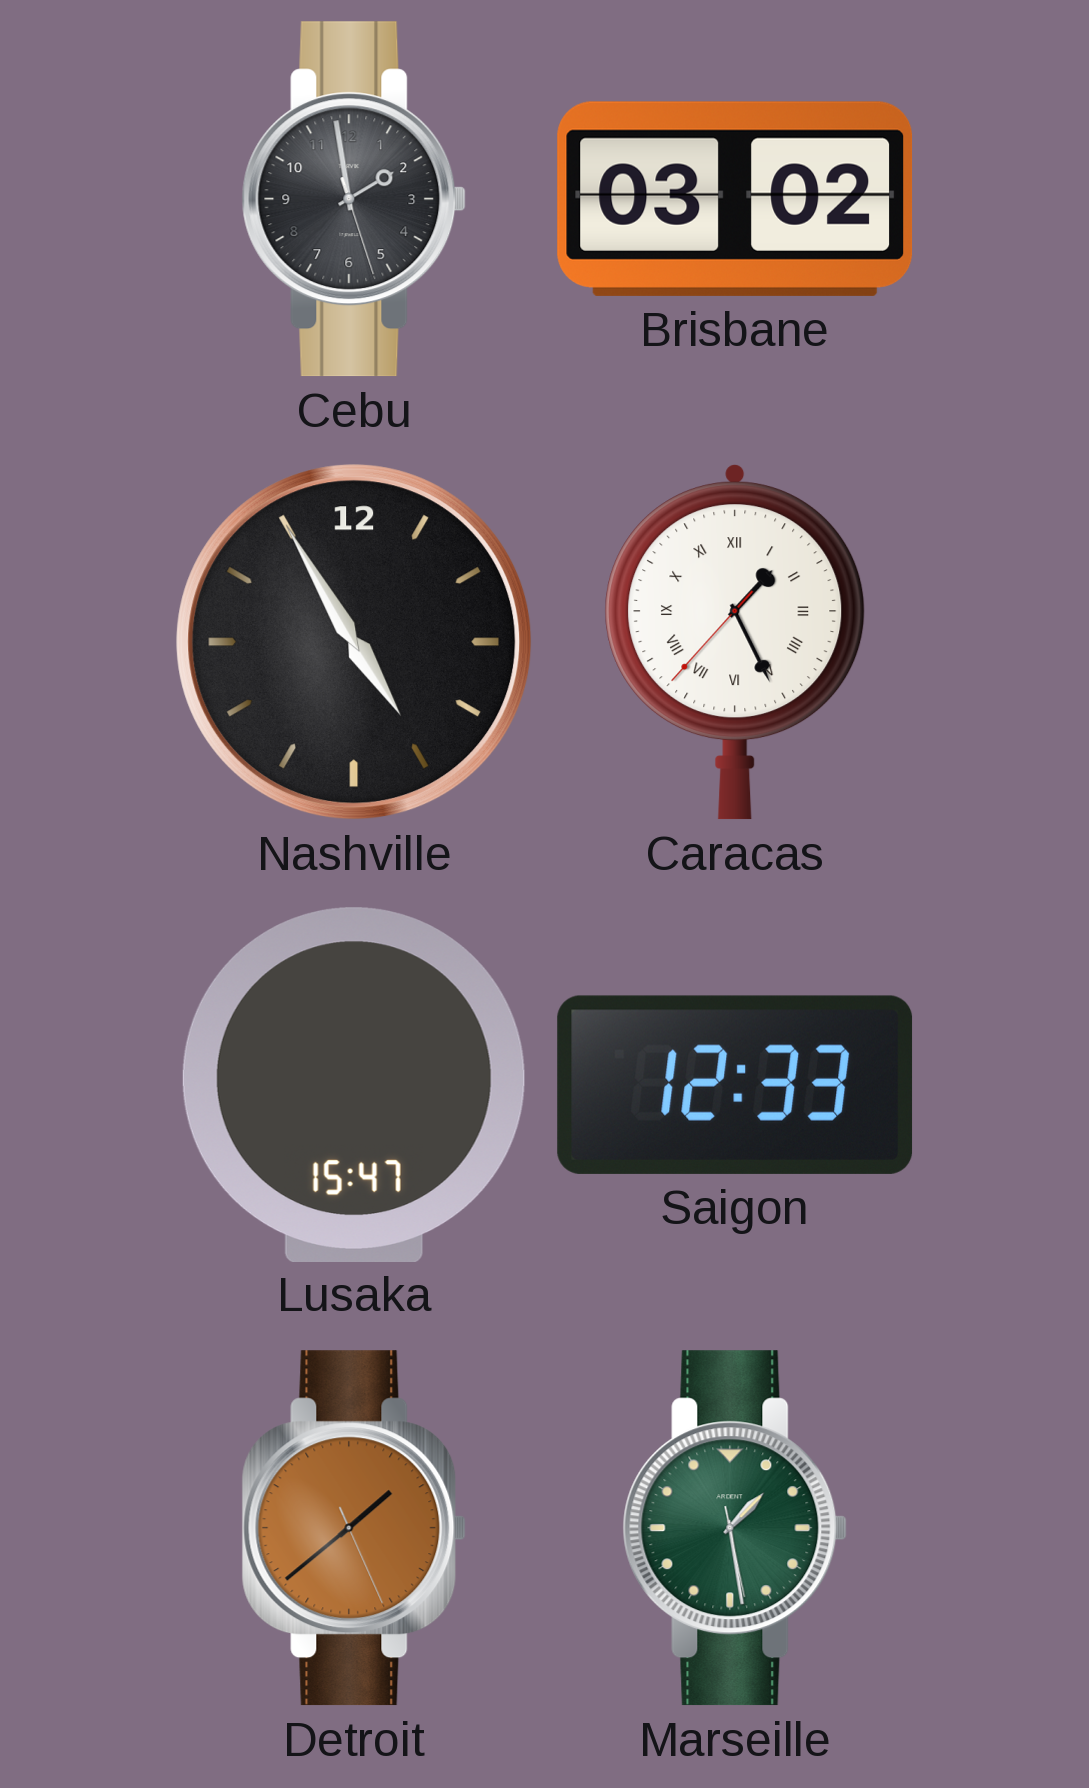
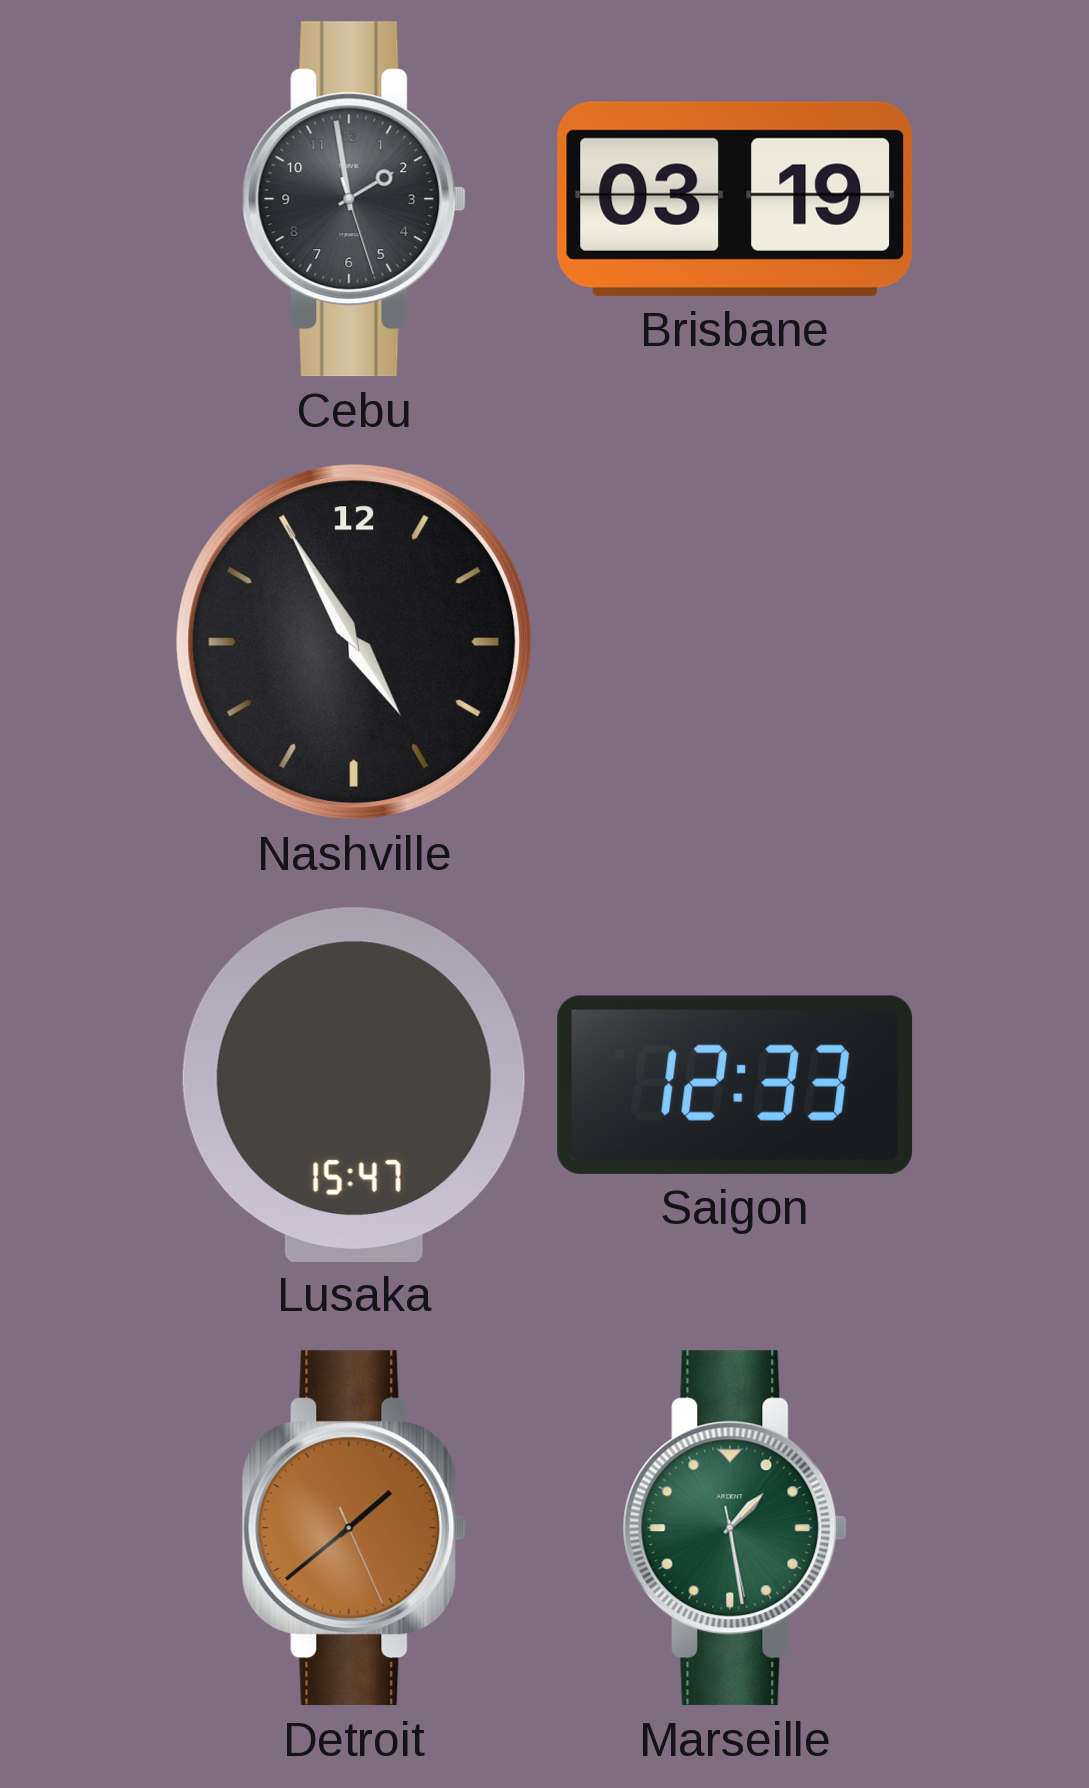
Brisbane: 03:02 -> 03:19 (735, 199)
Caracas: 1:25 -> none (735, 642)
